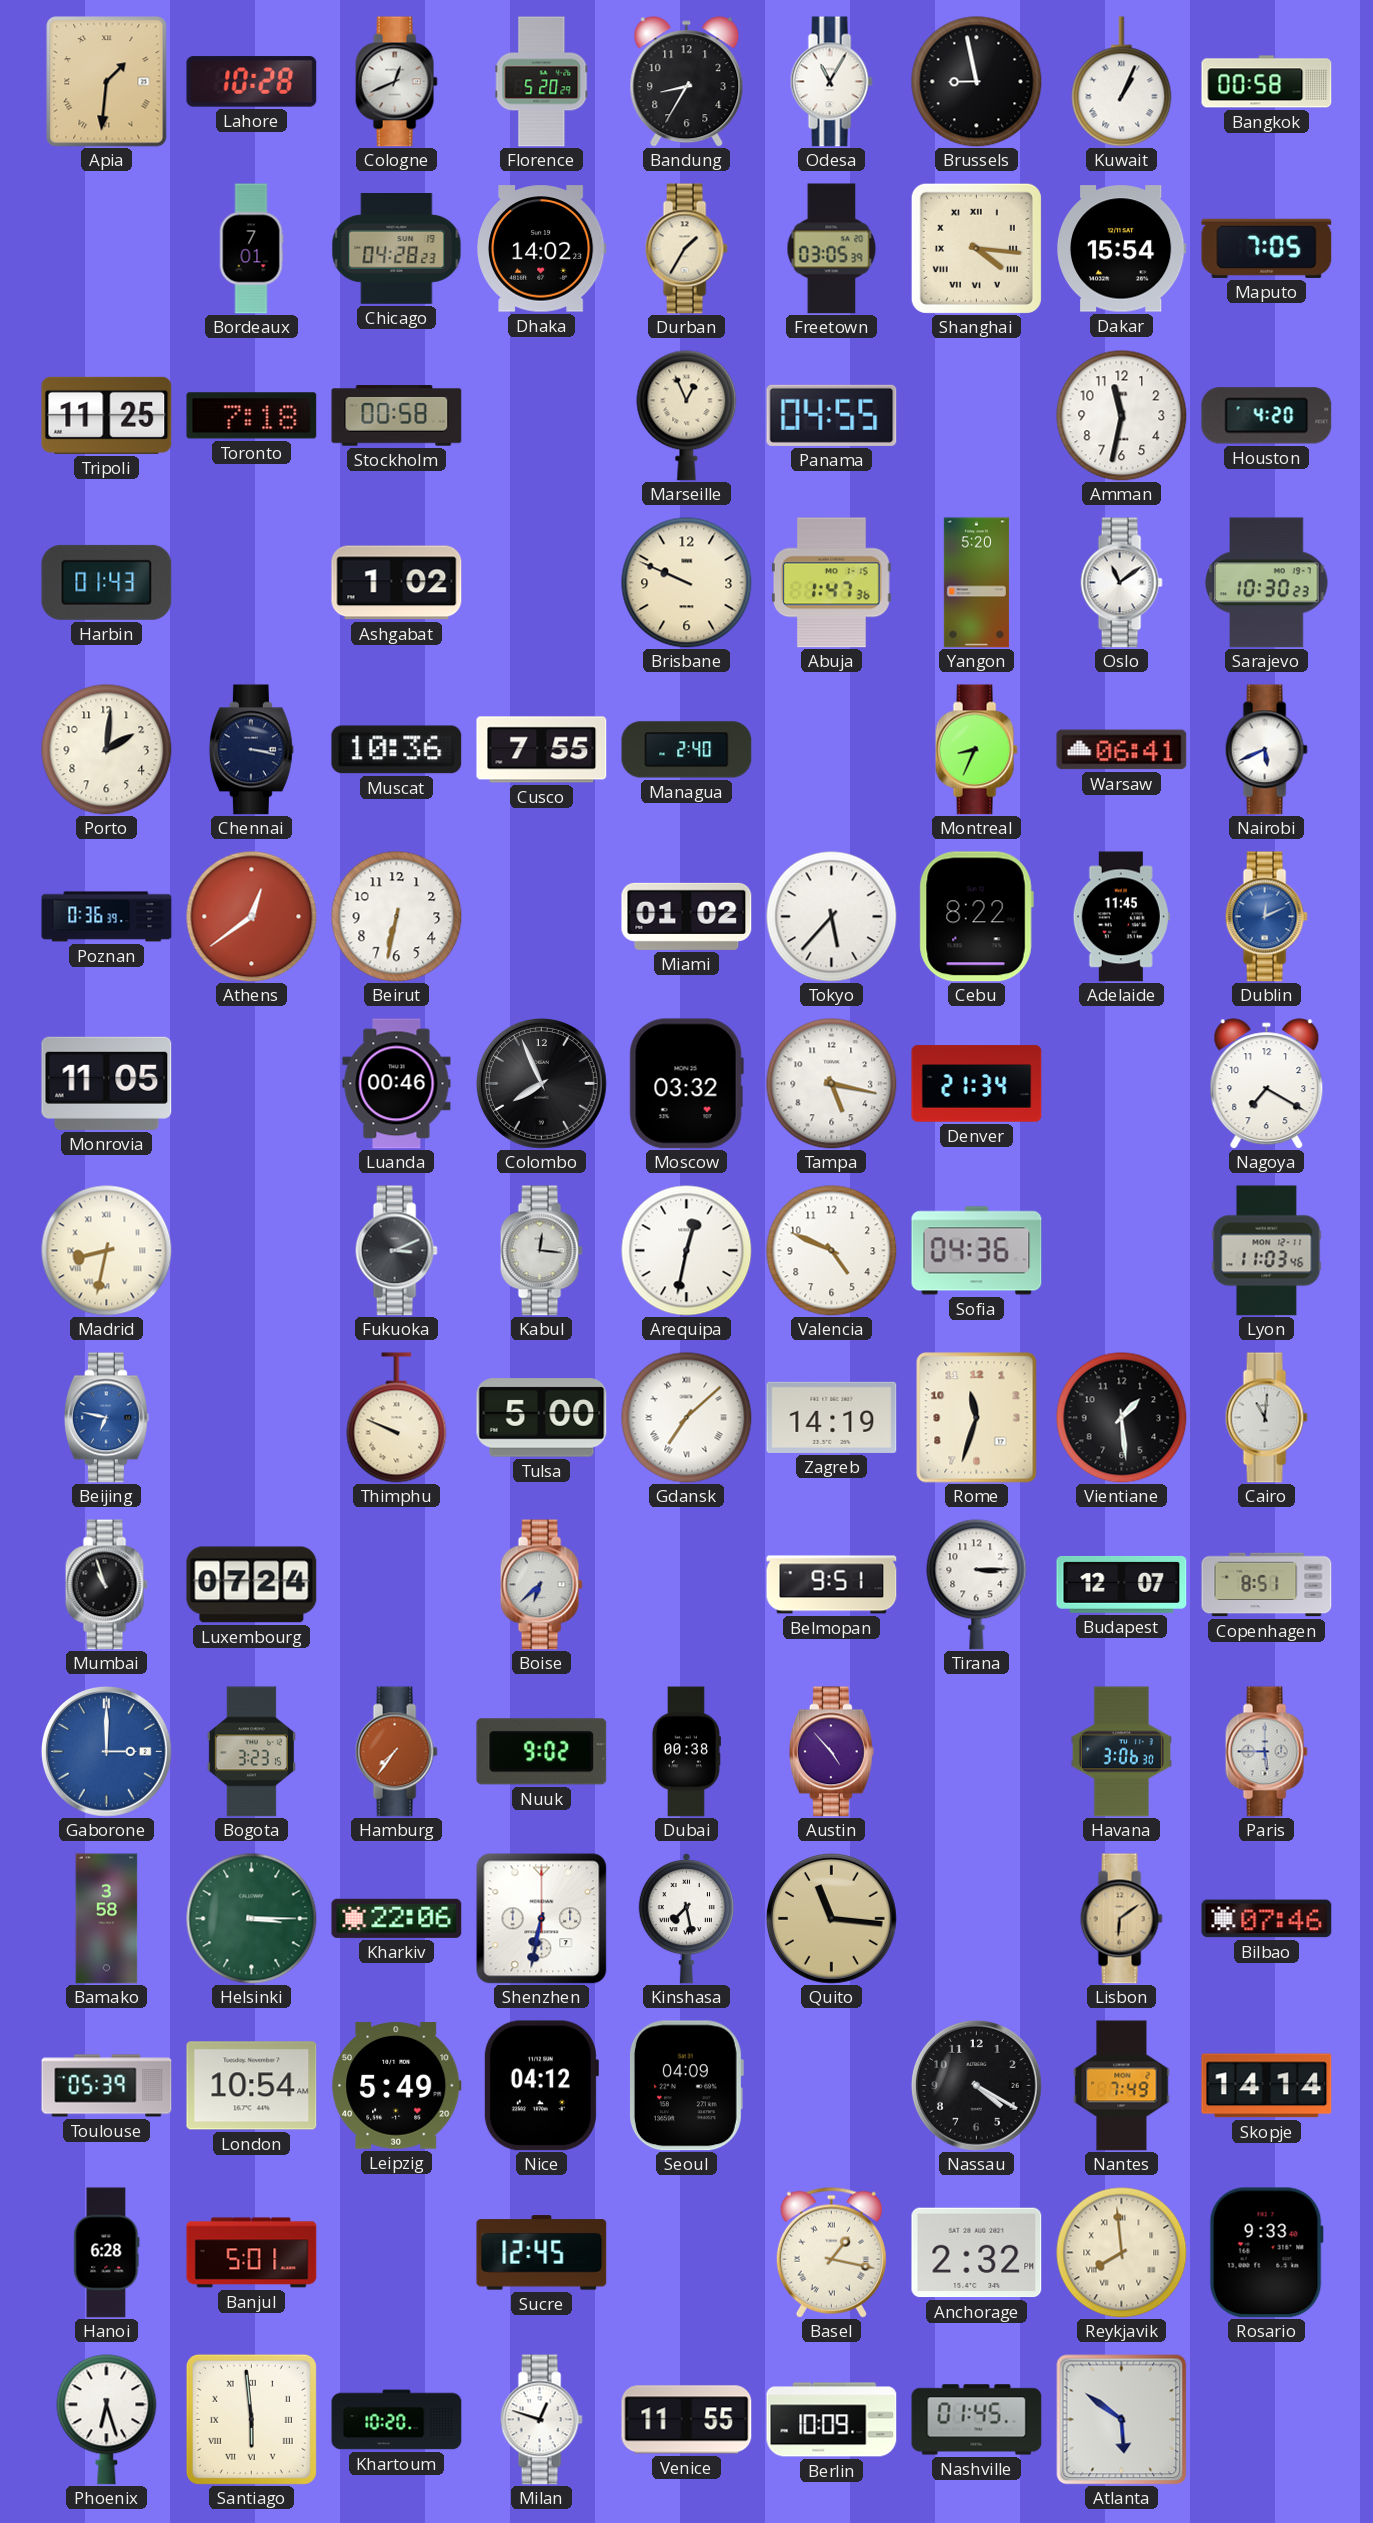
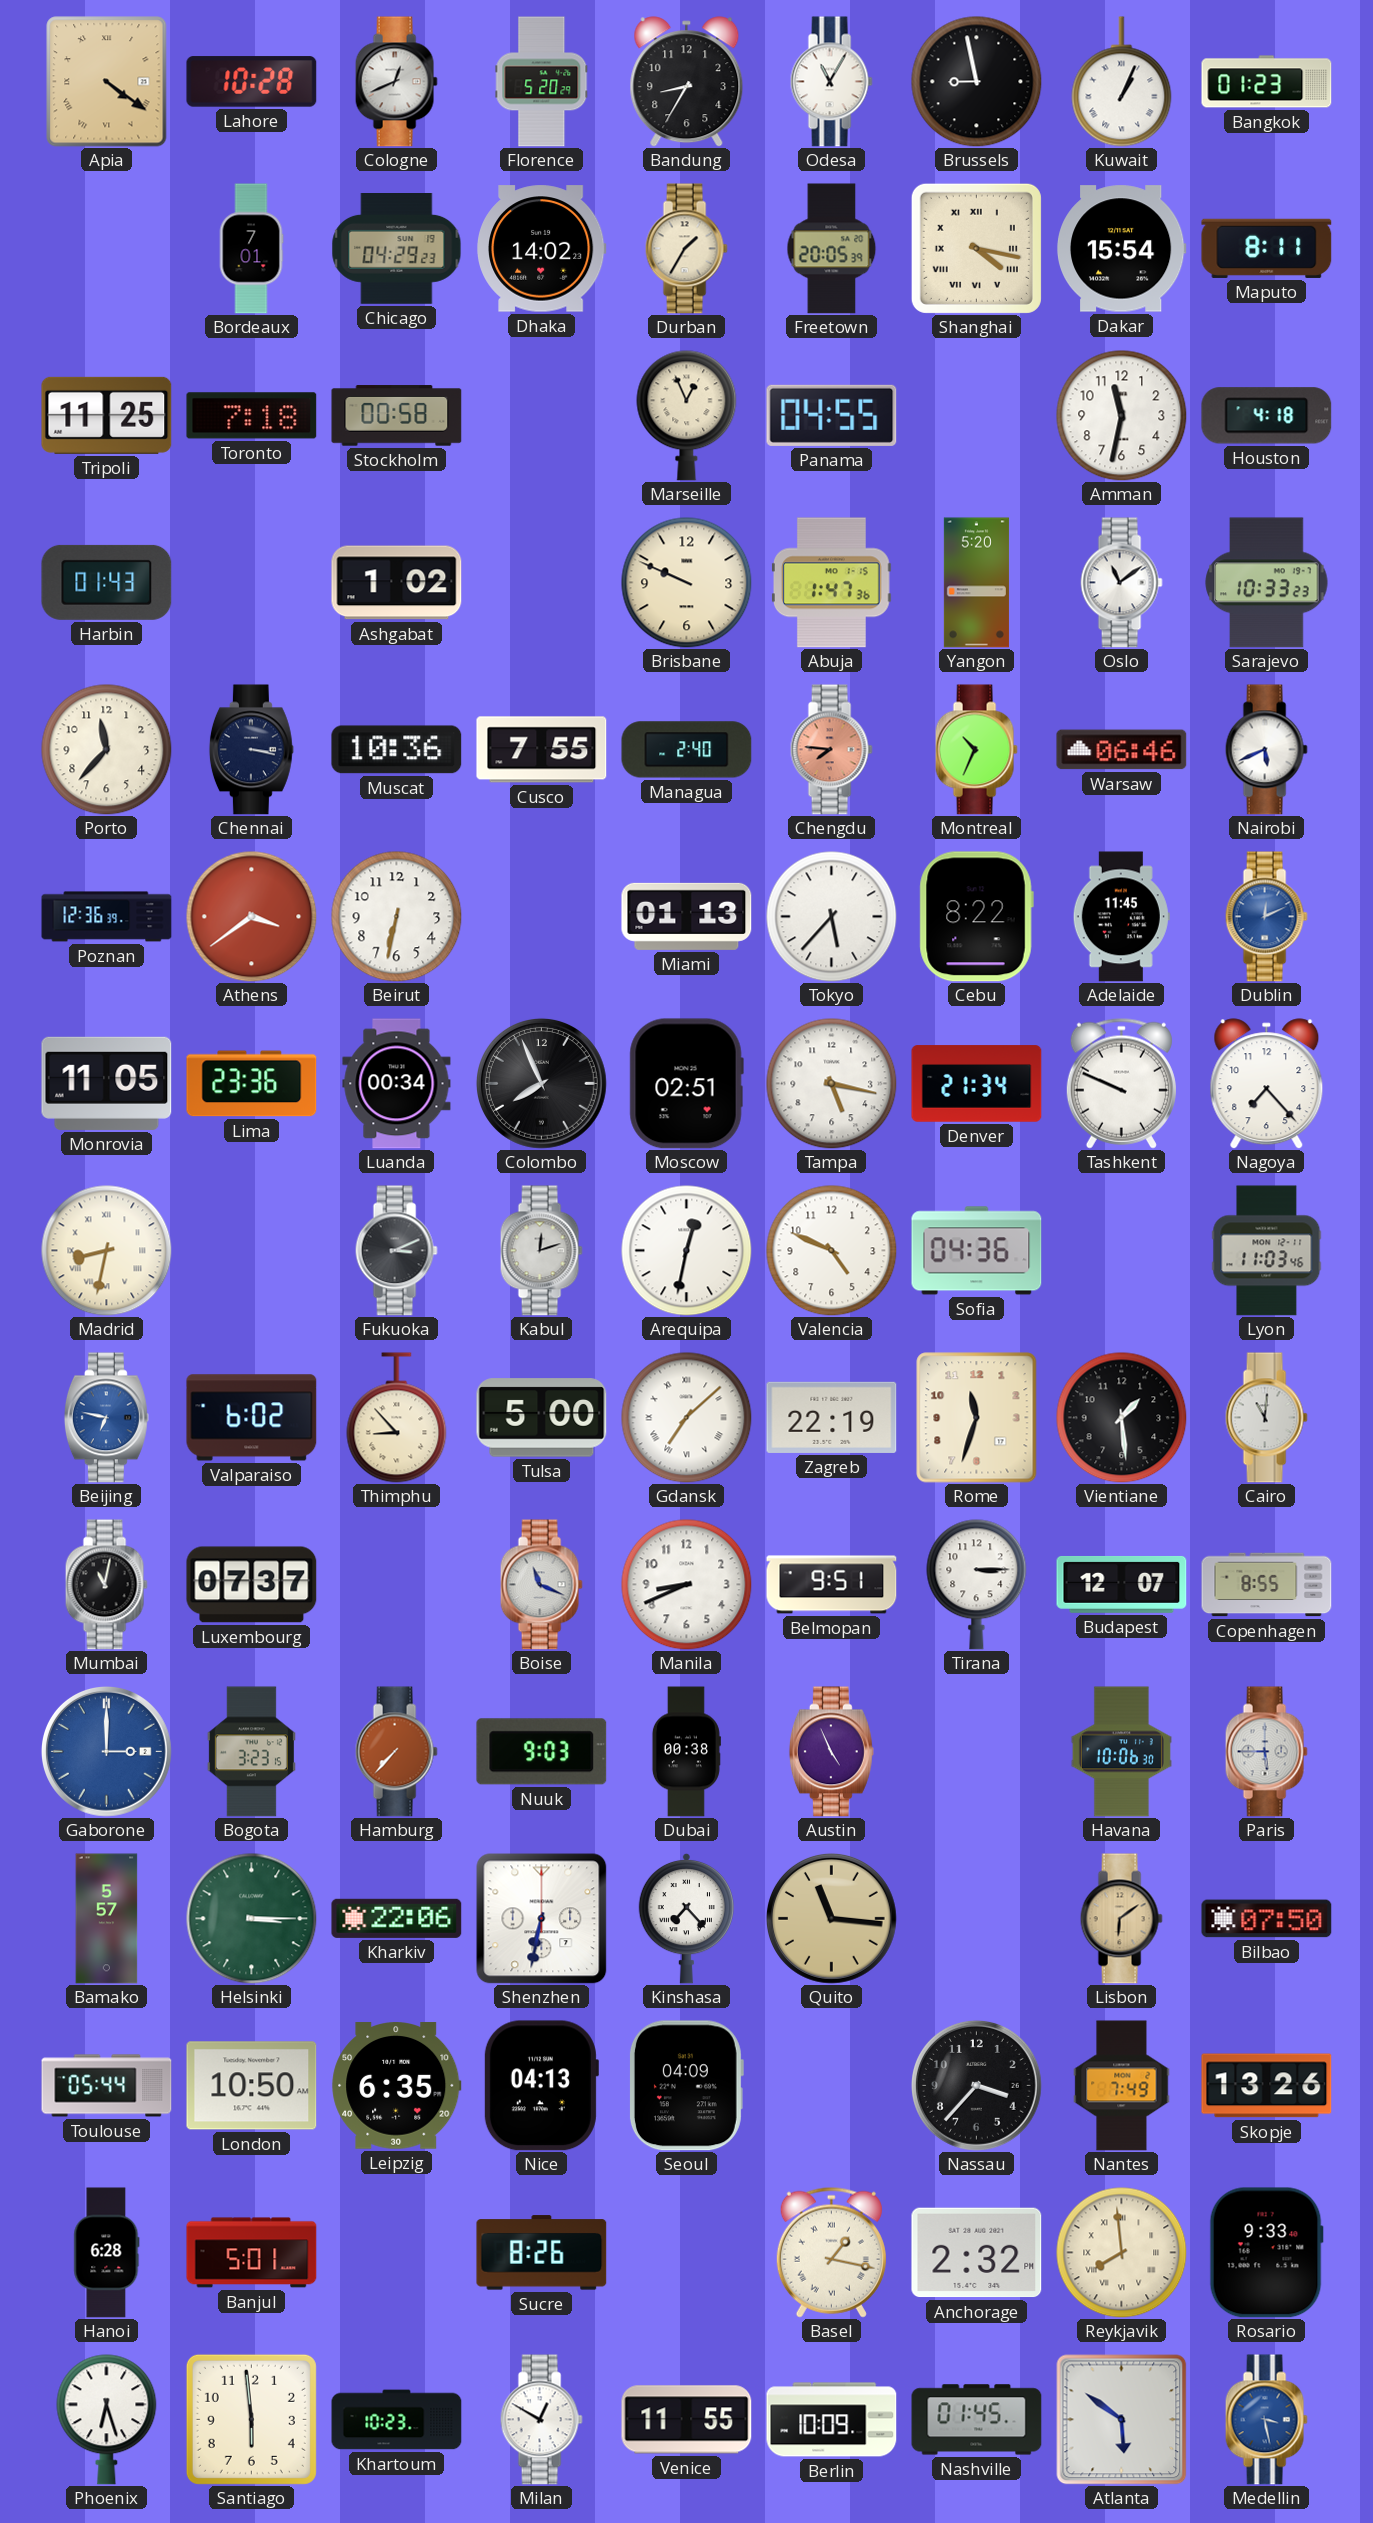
Apia: 1:31 -> 4:21 (107, 82)
Bangkok: 00:58 -> 01:23 (1267, 82)
Chicago: 04:28 -> 04:29 (397, 249)
Freetown: 03:05 -> 20:05 (832, 249)
Shanghai: 4:16 -> 4:17 (976, 248)
Maputo: 7:05 -> 8:11 (1267, 248)
Houston: 4:20 -> 4:18 (1267, 416)
Sarajevo: 10:30 -> 10:33 (1267, 583)
Porto: 2:01 -> 11:37 (107, 750)
Chengdu: none -> 7:46 (831, 750)
Montreal: 8:34 -> 10:34 (976, 750)
Warsaw: 06:41 -> 06:46 (1122, 750)
Poznan: 0:36 -> 12:36 (107, 917)
Athens: 12:39 -> 3:39 (252, 917)
Miami: 01:02 -> 01:13 (687, 916)
Lima: none -> 23:36 (252, 1084)
Luanda: 00:46 -> 00:34 (397, 1084)
Moscow: 03:32 -> 02:51 (686, 1084)
Tashkent: none -> 9:49 (1121, 1083)
Nagoya: 7:20 -> 7:23 (1267, 1084)
Kabul: 12:16 -> 12:12 (541, 1251)
Valparaiso: none -> 6:02 (252, 1418)
Thimphu: 9:49 -> 8:53 (397, 1418)
Zagreb: 14:19 -> 22:19 (832, 1417)
Mumbai: 10:57 -> 11:02 (106, 1585)
Luxembourg: 07:24 -> 07:37 (252, 1585)
Boise: 6:38 -> 11:19 (541, 1585)
Manila: none -> 8:41 (687, 1585)
Copenhagen: 8:51 -> 8:55 (1267, 1585)
Hamburg: 7:36 -> 7:37 (396, 1752)
Nuuk: 9:02 -> 9:03 (542, 1752)
Austin: 4:53 -> 4:56 (831, 1752)
Havana: 3:06 -> 10:06 (1121, 1752)
Bamako: 3:58 -> 5:57 (107, 1919)
Kinshasa: 7:28 -> 7:23 (686, 1918)
Bilbao: 07:46 -> 07:50 (1267, 1919)
Toulouse: 05:39 -> 05:44 (107, 2086)
London: 10:54 -> 10:50 (252, 2086)
Leipzig: 5:49 -> 6:35 (397, 2086)
Nice: 04:12 -> 04:13 (541, 2086)
Nassau: 4:20 -> 3:37 (976, 2085)
Skopje: 14:14 -> 13:26 (1267, 2086)
Sucre: 12:45 -> 8:26 (542, 2253)
Santiago numerals: Roman -> Arabic (251, 2419)
Khartoum: 10:20 -> 10:23 (397, 2420)
Milan: 12:48 -> 12:50 (541, 2420)
Medellin: none -> 3:28 (1266, 2420)
